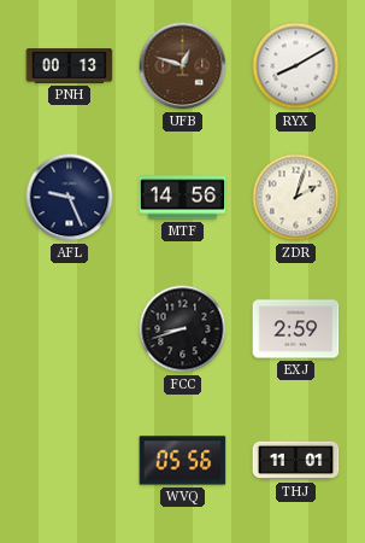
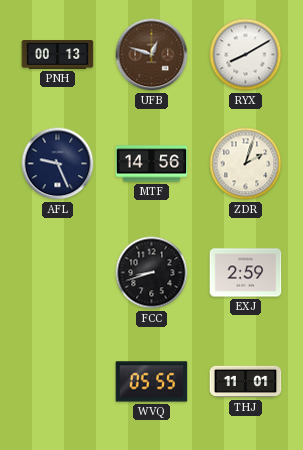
WVQ: 05:56 -> 05:55 (152, 382)
